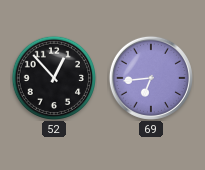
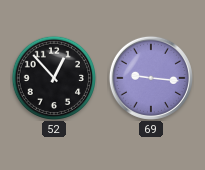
69: 6:44 -> 9:16 (151, 78)
